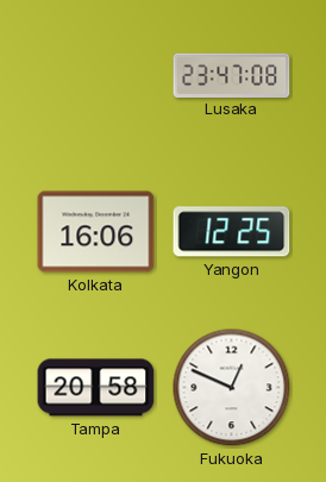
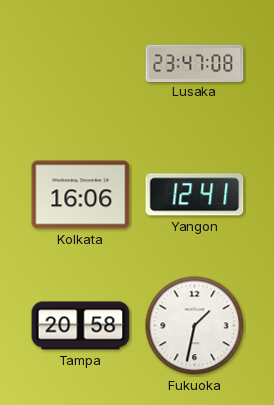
Yangon: 12:25 -> 12:41 (195, 195)
Fukuoka: 12:49 -> 1:32 (195, 326)
